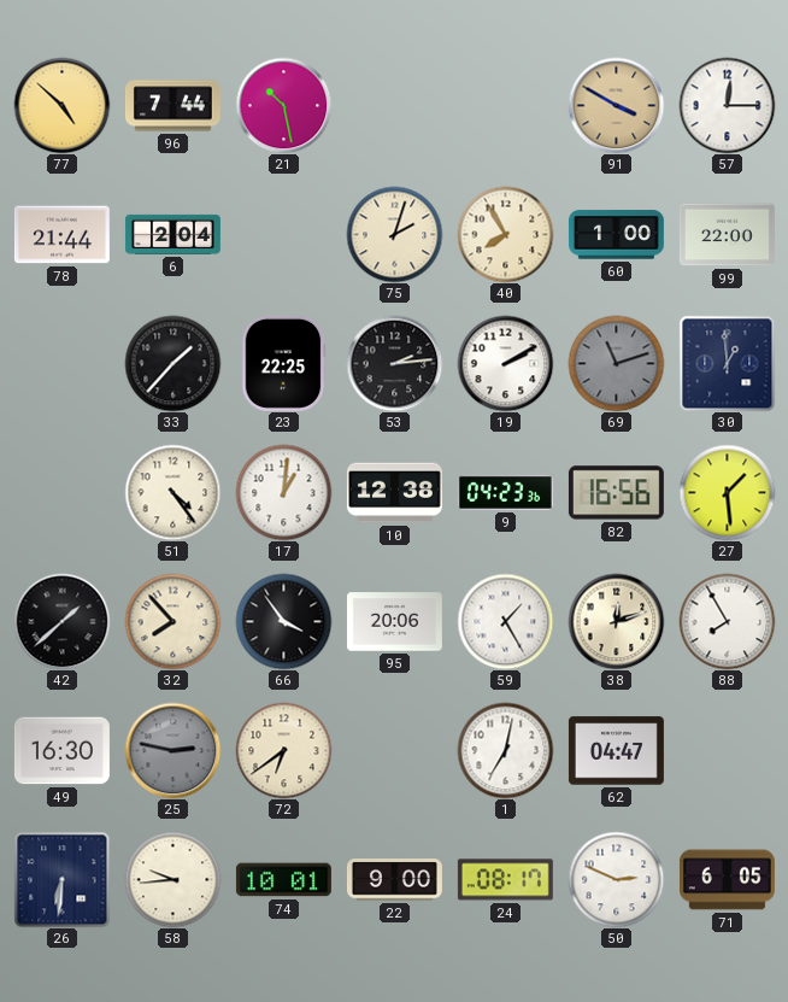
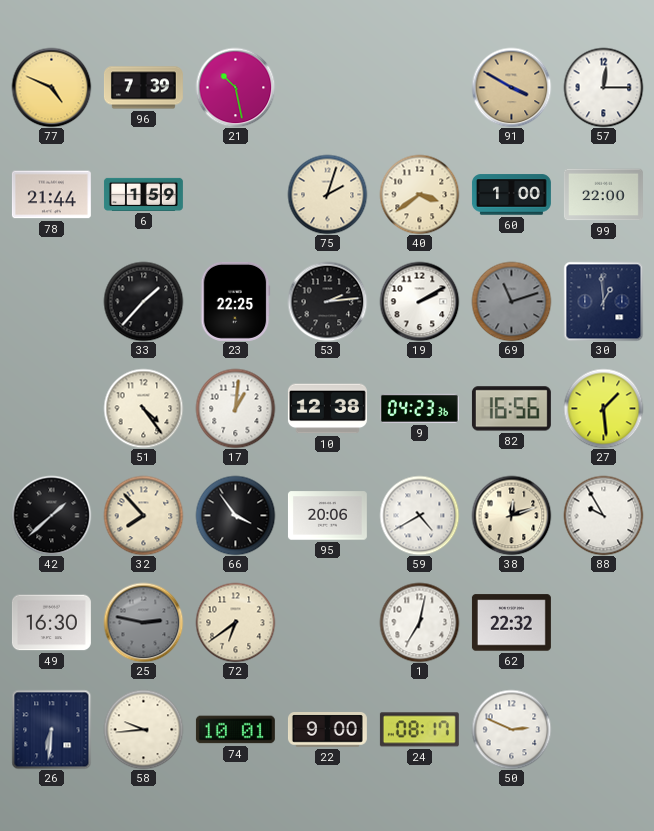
77: 4:52 -> 4:49 (51, 87)
96: 7:44 -> 7:39 (143, 88)
6: 2:04 -> 1:59 (143, 194)
40: 7:55 -> 3:39 (419, 194)
59: 1:25 -> 4:40 (419, 515)
88: 7:55 -> 9:55 (603, 515)
62: 04:47 -> 22:32 (511, 623)
71: 6:05 -> none (727, 880)
